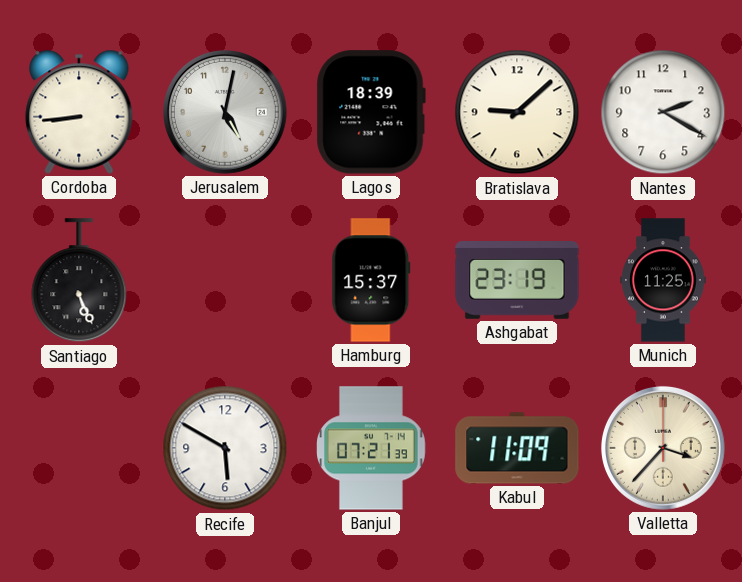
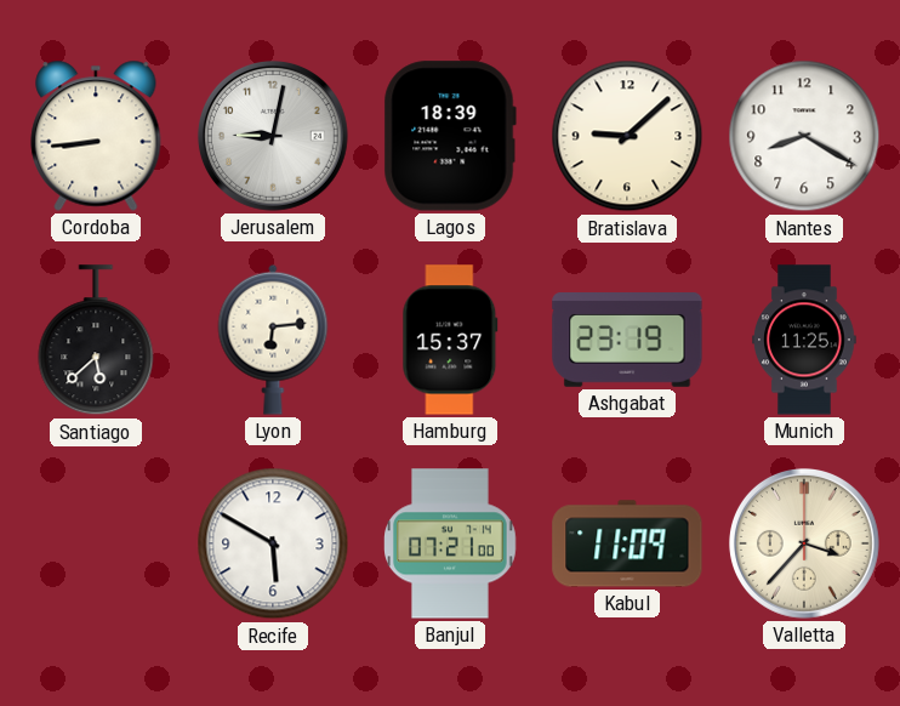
Jerusalem: 5:02 -> 9:02 (273, 136)
Nantes: 2:20 -> 8:20 (804, 136)
Santiago: 5:26 -> 5:38 (96, 341)
Lyon: none -> 6:14 (273, 340)
Banjul: 07:21:39 -> 07:21:00 (450, 543)
